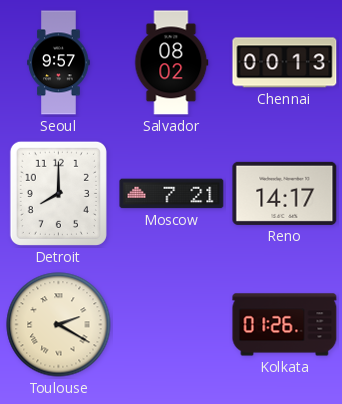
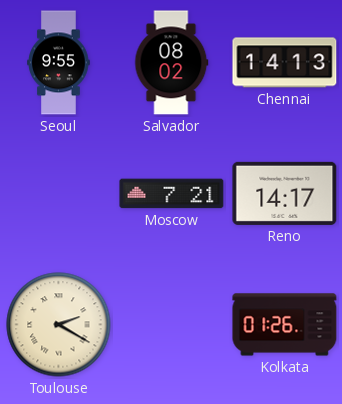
Seoul: 9:57 -> 9:55 (59, 63)
Chennai: 00:13 -> 14:13 (285, 63)
Detroit: 8:00 -> none (58, 193)
